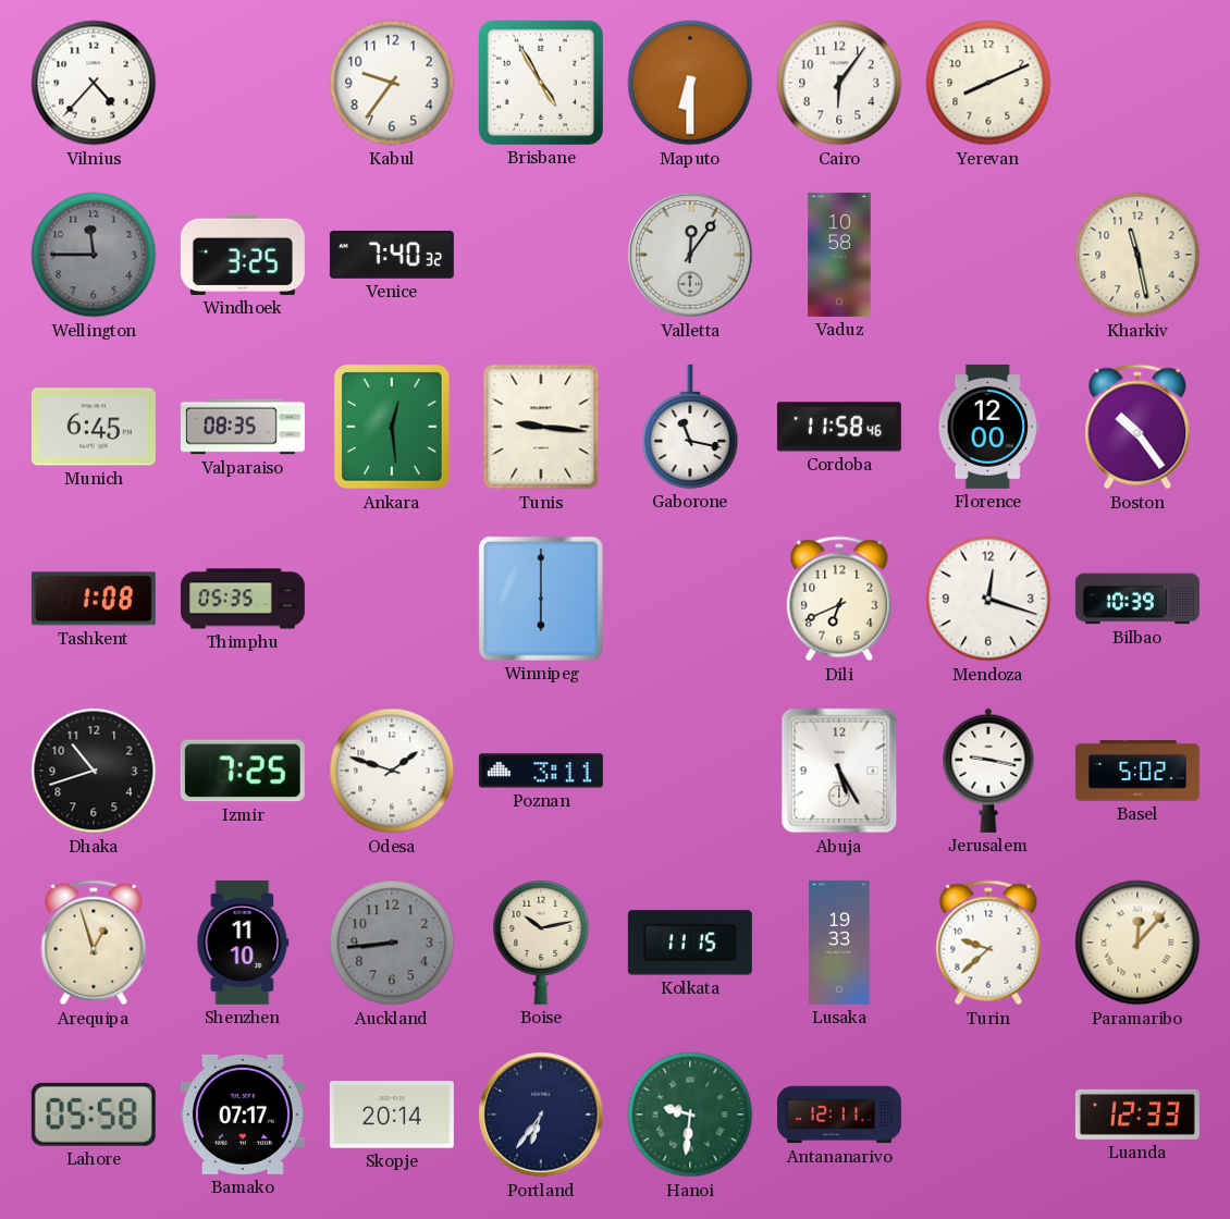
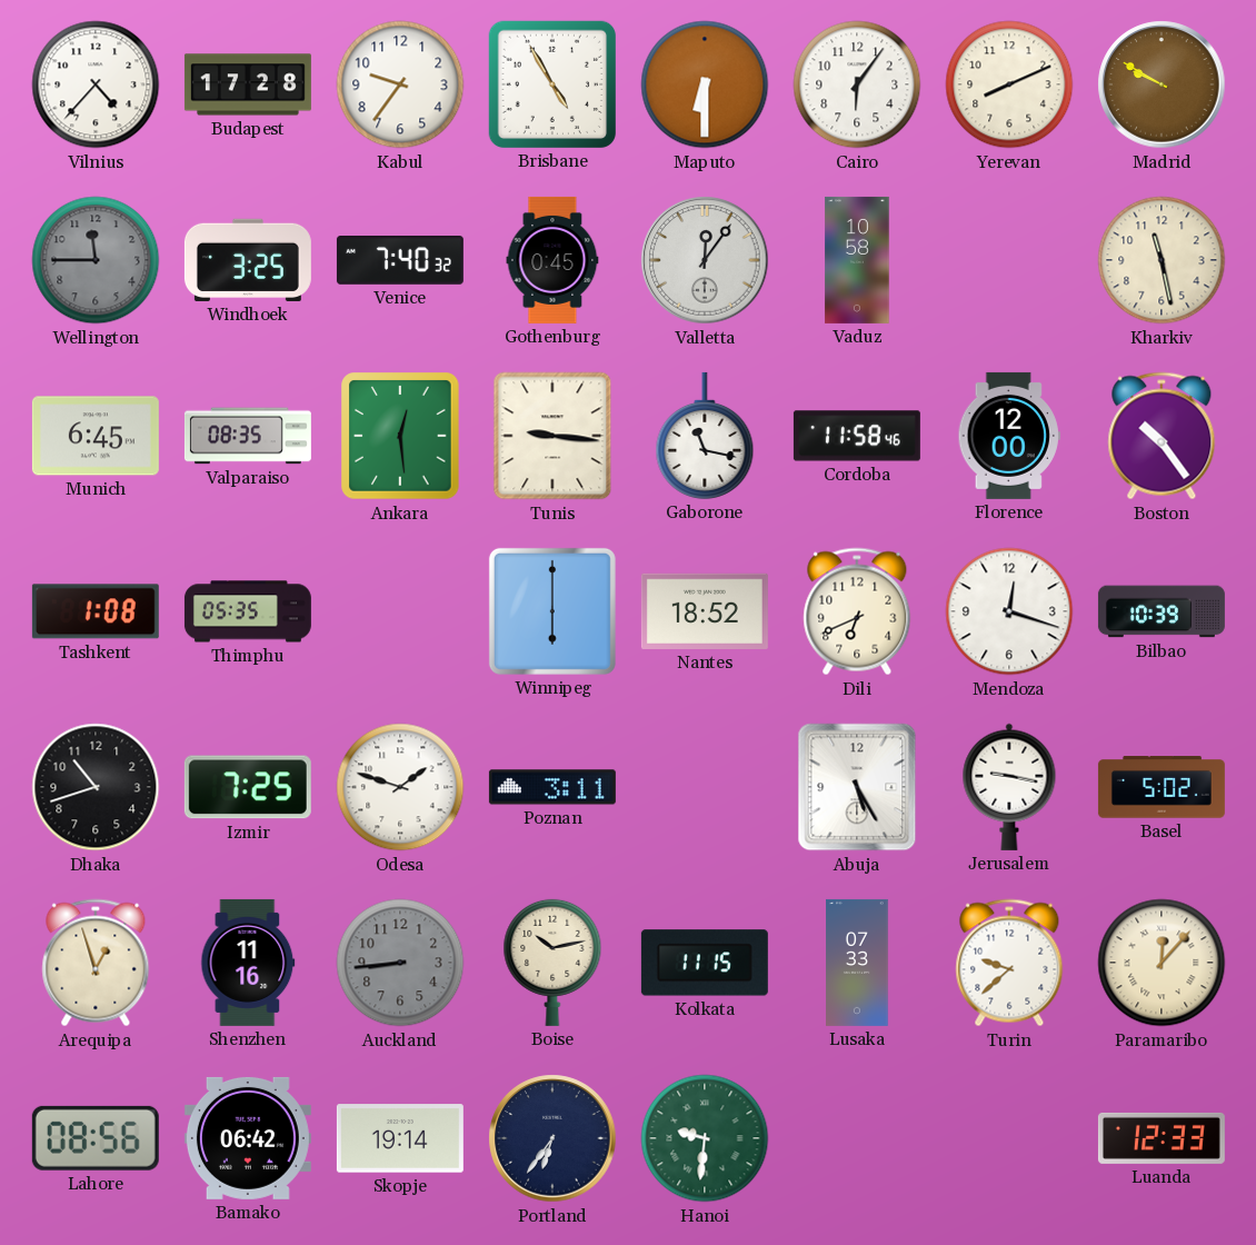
Budapest: none -> 17:28 (248, 84)
Madrid: none -> 9:50 (1162, 84)
Gothenburg: none -> 0:45 (552, 260)
Nantes: none -> 18:52 (705, 611)
Shenzhen: 11:10 -> 11:16 (248, 963)
Lusaka: 19:33 -> 07:33 (857, 963)
Lahore: 05:58 -> 08:56 (96, 1138)
Bamako: 07:17 -> 06:42 (248, 1138)
Skopje: 20:14 -> 19:14 (400, 1138)
Antananarivo: 12:11 -> none (839, 1115)
